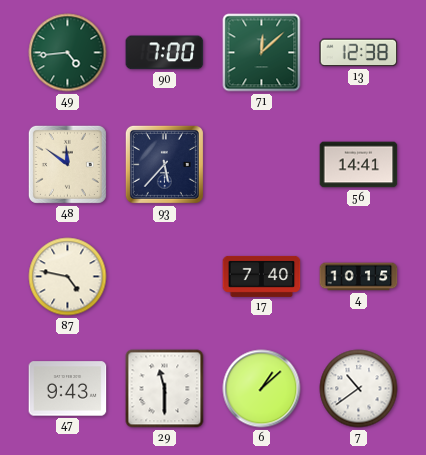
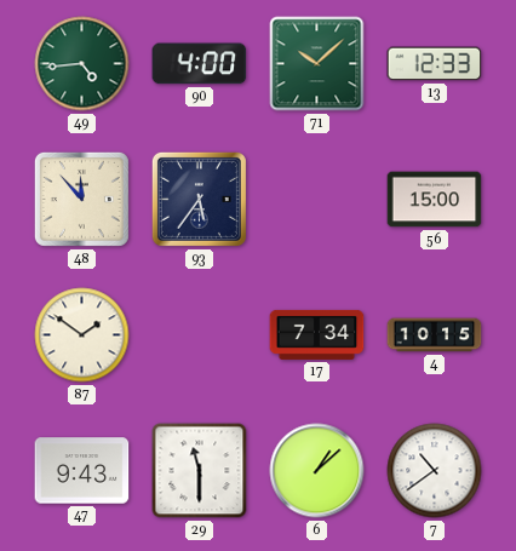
90: 7:00 -> 4:00 (200, 64)
71: 12:08 -> 10:08 (317, 64)
13: 12:38 -> 12:33 (435, 64)
48: 11:51 -> 11:53 (81, 199)
93: 5:37 -> 5:36 (199, 199)
56: 14:41 -> 15:00 (435, 200)
87: 4:47 -> 1:51 (82, 335)
17: 7:40 -> 7:34 (317, 334)
